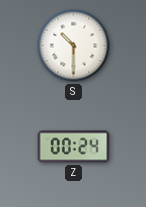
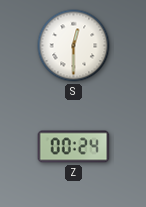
S: 10:30 -> 12:30 (74, 46)
